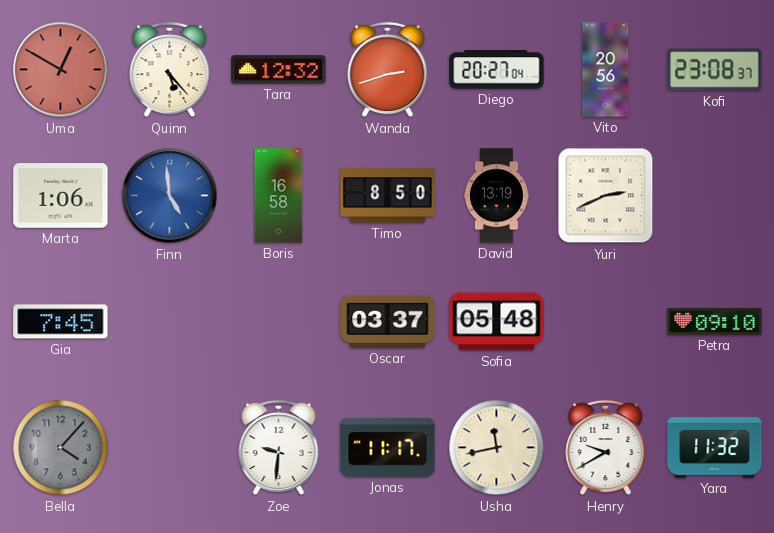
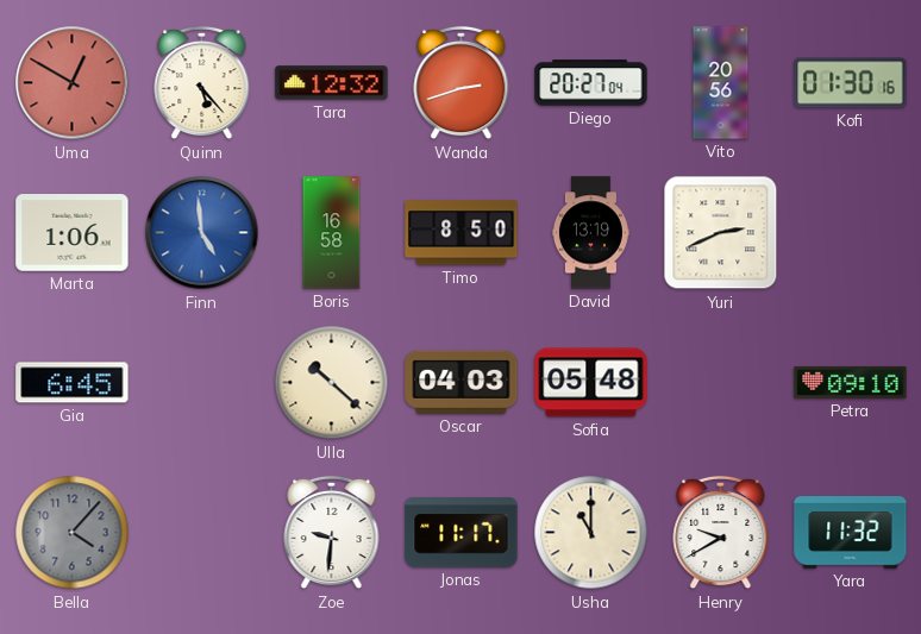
Kofi: 23:08 -> 01:30 (851, 83)
Gia: 7:45 -> 6:45 (73, 383)
Ulla: none -> 10:22 (332, 383)
Oscar: 03:37 -> 04:03 (462, 382)
Usha: 11:43 -> 11:00 (591, 533)
